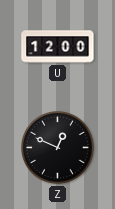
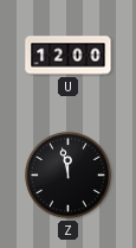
Z: 12:49 -> 11:58 (69, 176)
